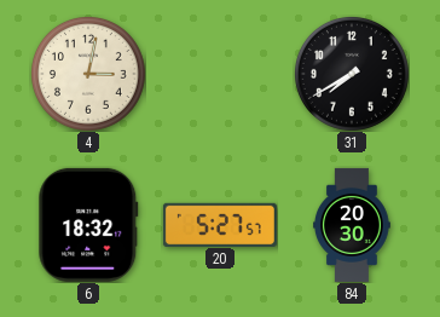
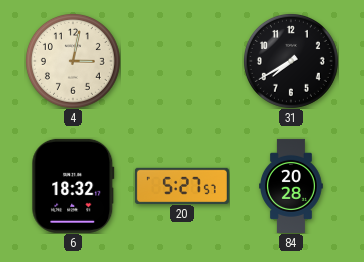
84: 20:30 -> 20:28 (292, 186)
